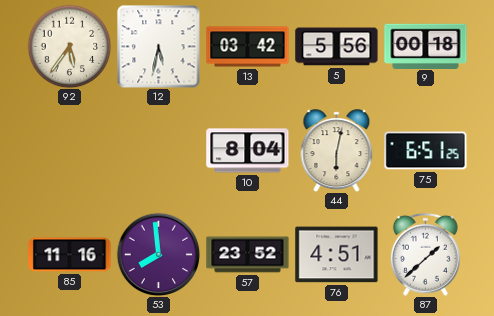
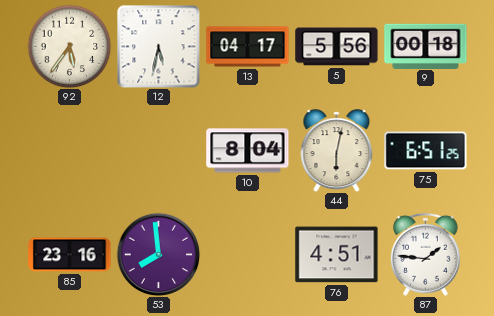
13: 03:42 -> 04:17 (248, 47)
85: 11:16 -> 23:16 (70, 255)
57: 23:52 -> none (248, 255)
87: 1:38 -> 1:46 (425, 254)
